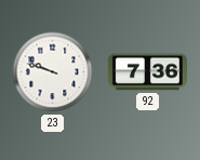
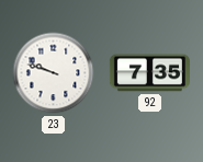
92: 7:36 -> 7:35 (149, 73)
